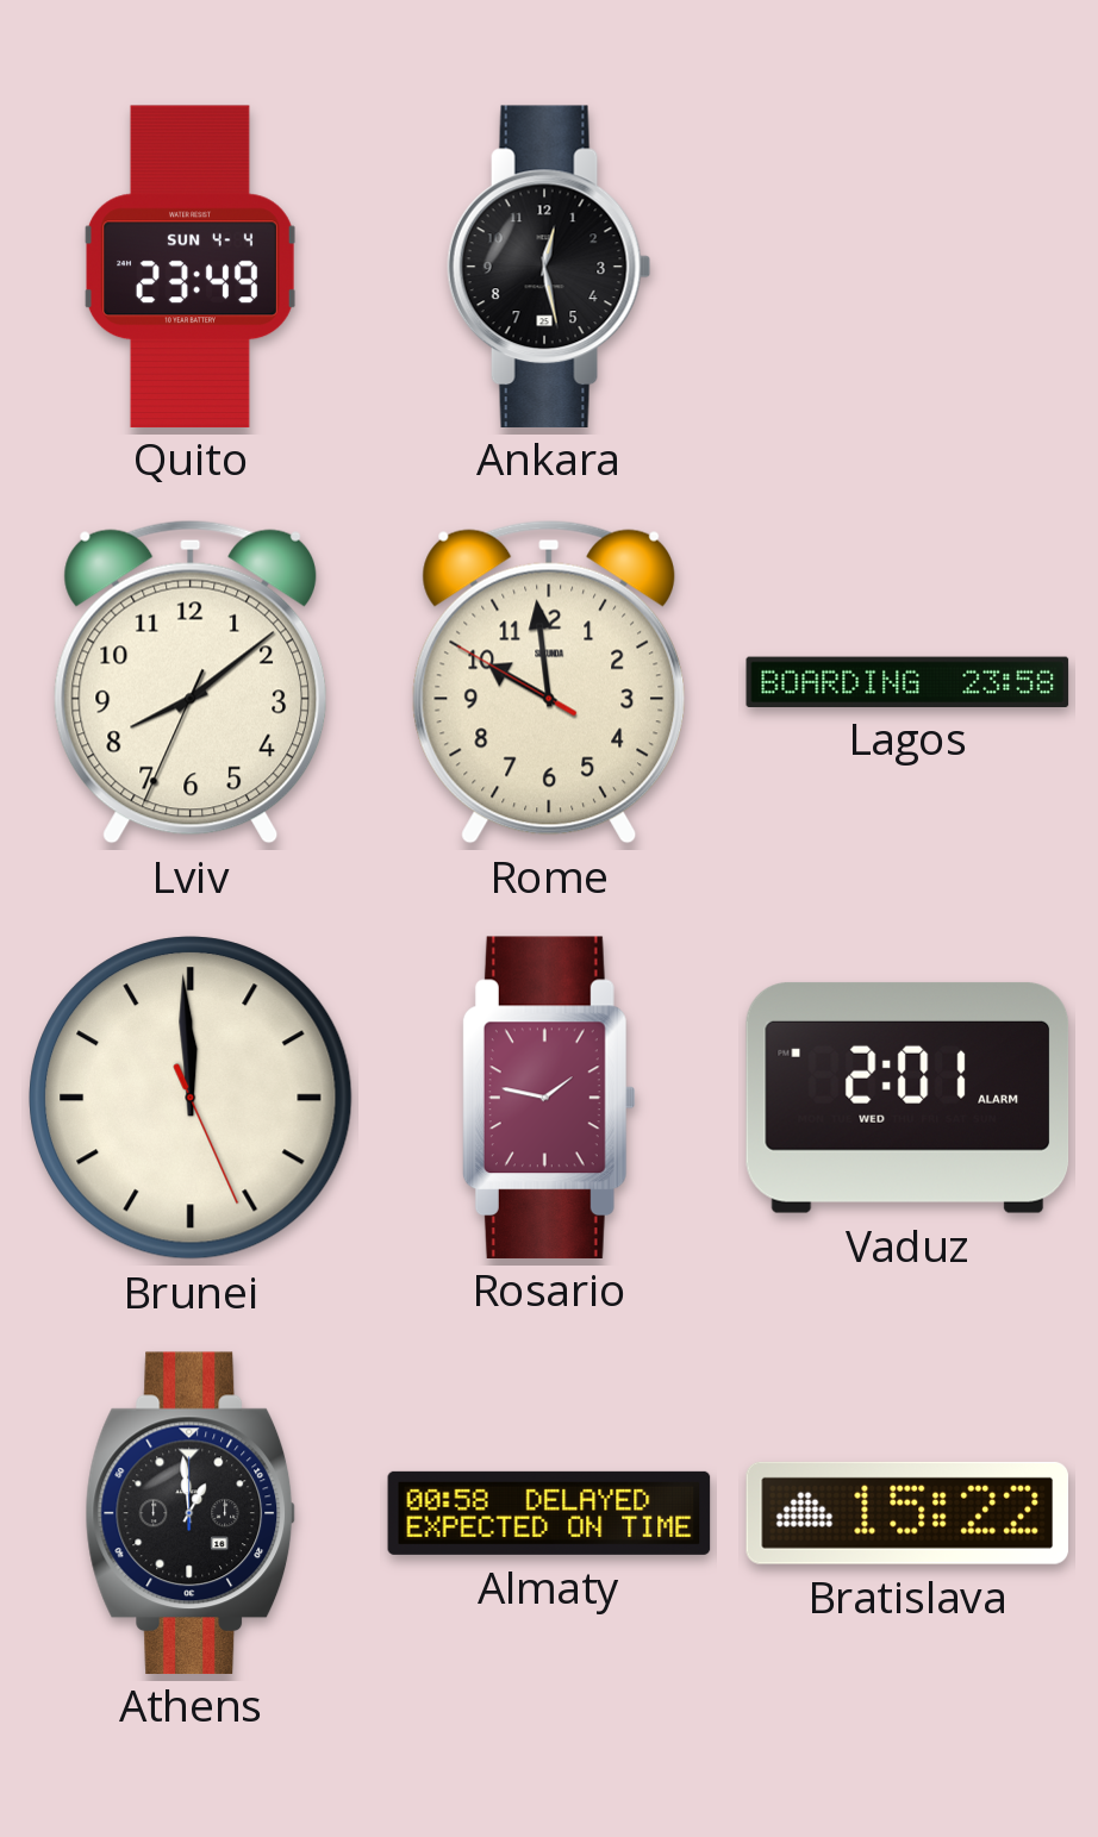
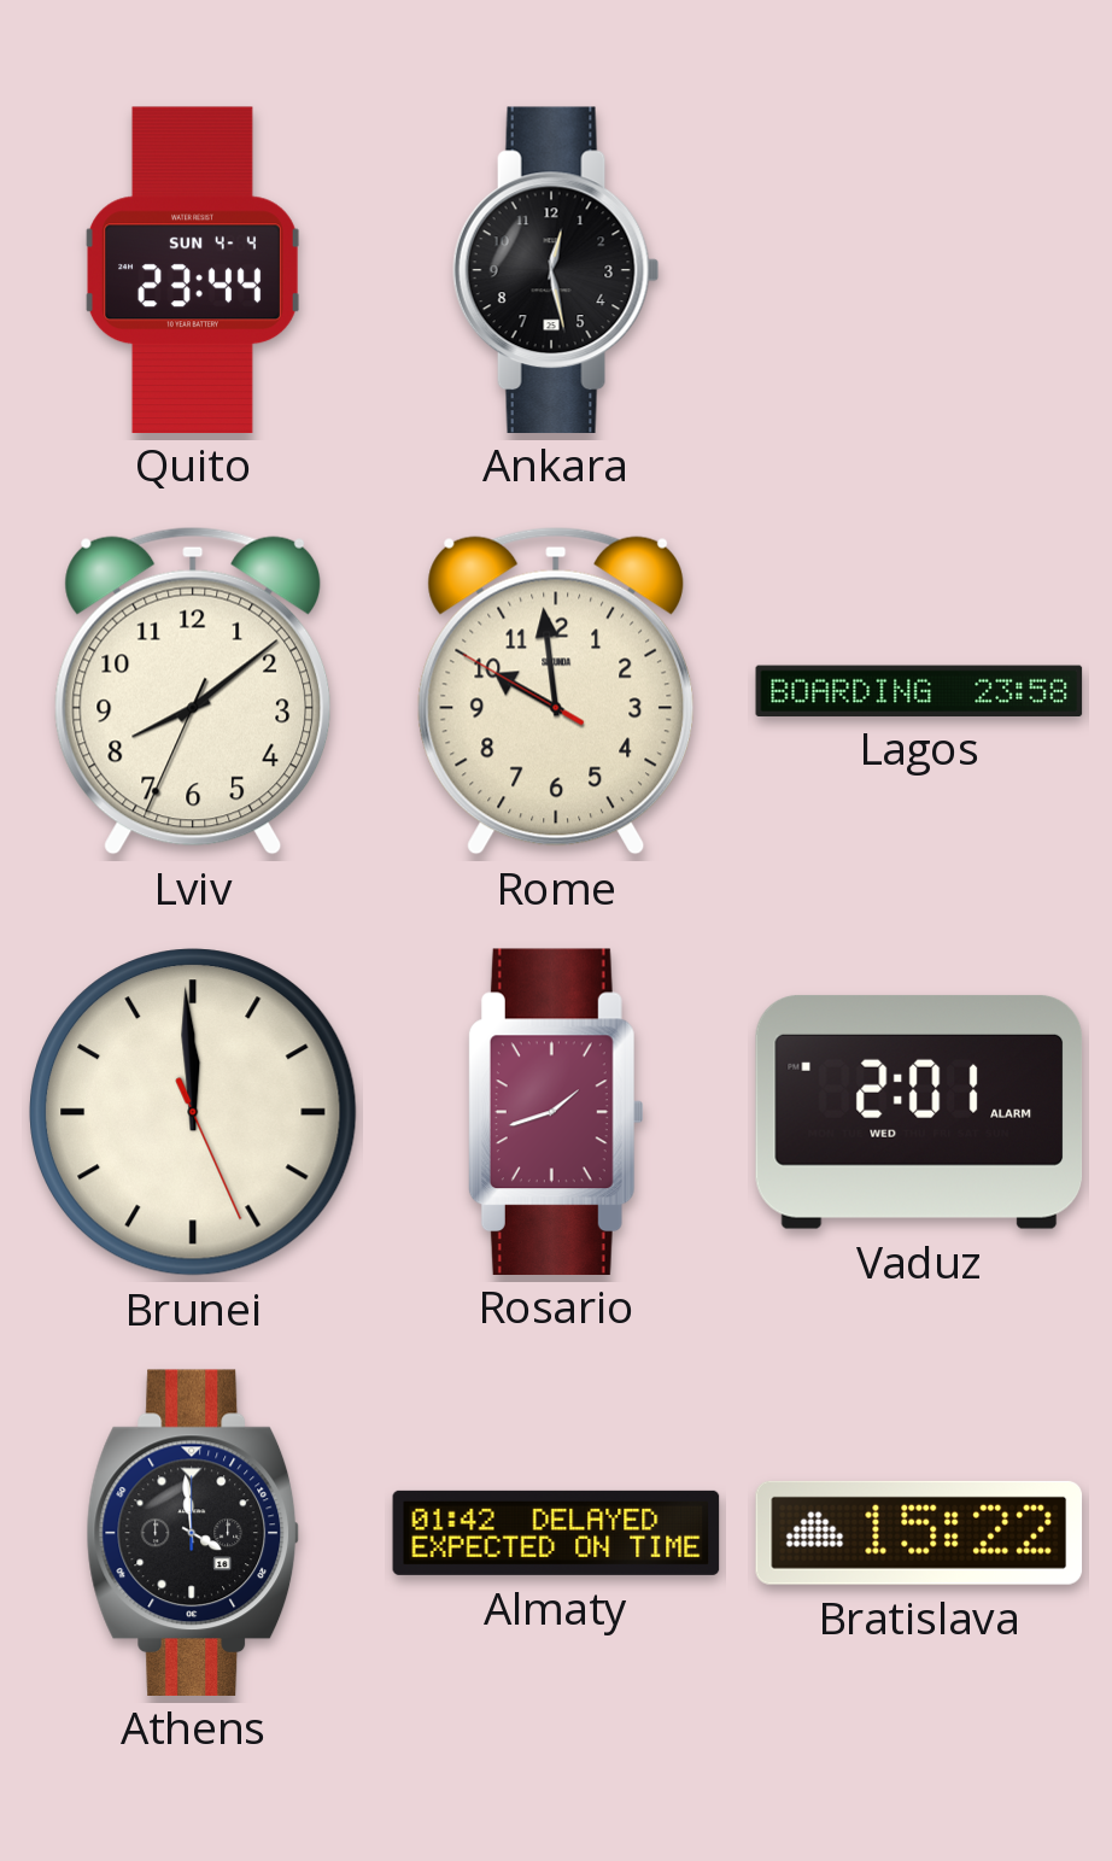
Quito: 23:49 -> 23:44 (193, 269)
Rosario: 1:47 -> 1:42 (556, 1111)
Athens: 12:59 -> 3:59 (193, 1532)
Almaty: 00:58 -> 01:42 (556, 1533)
